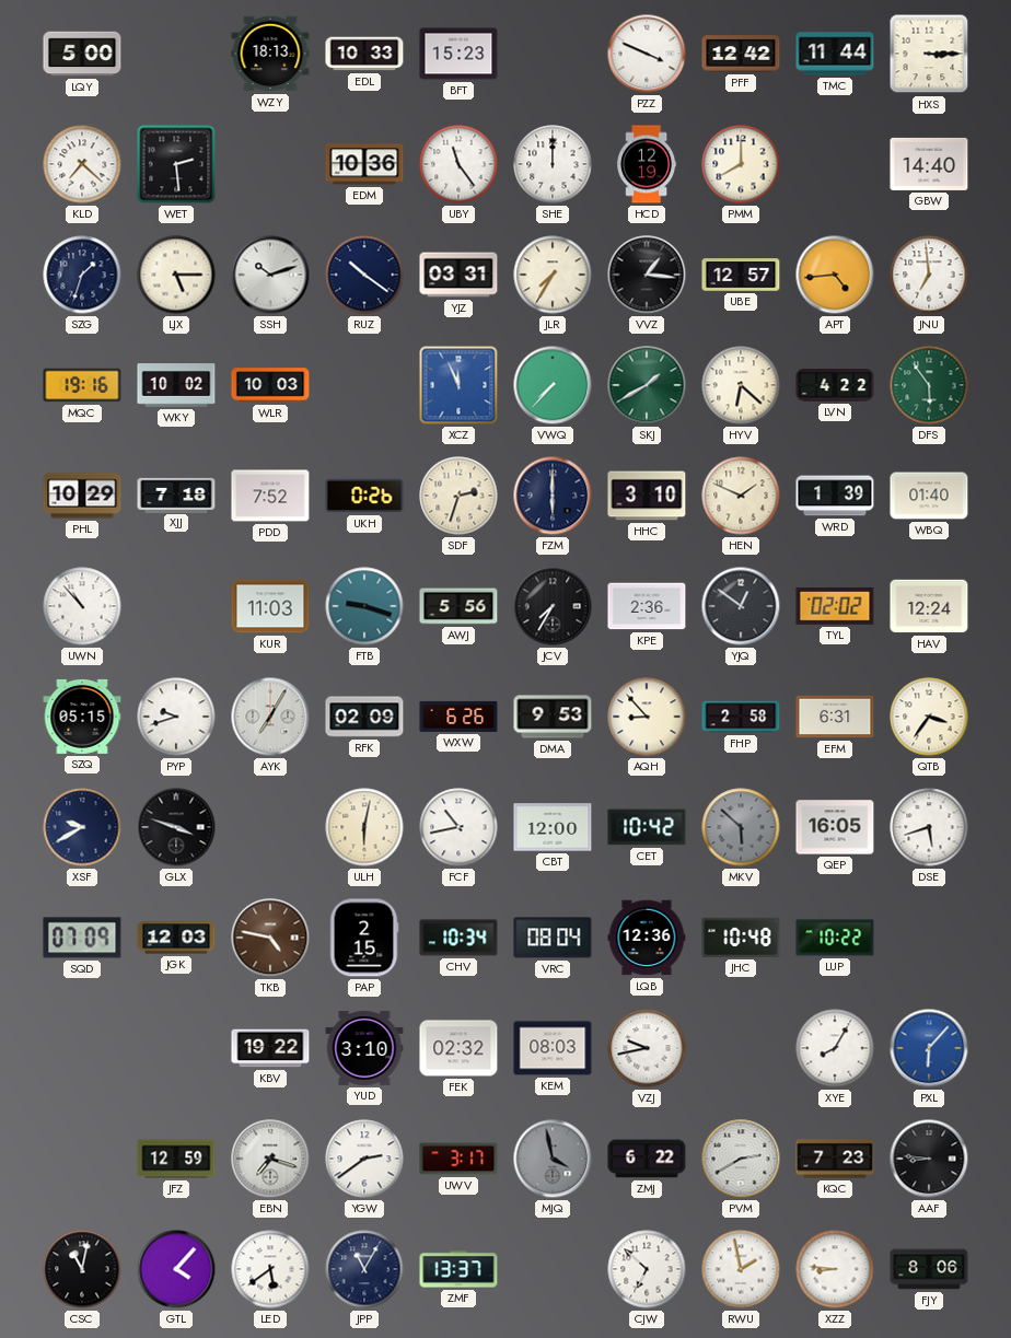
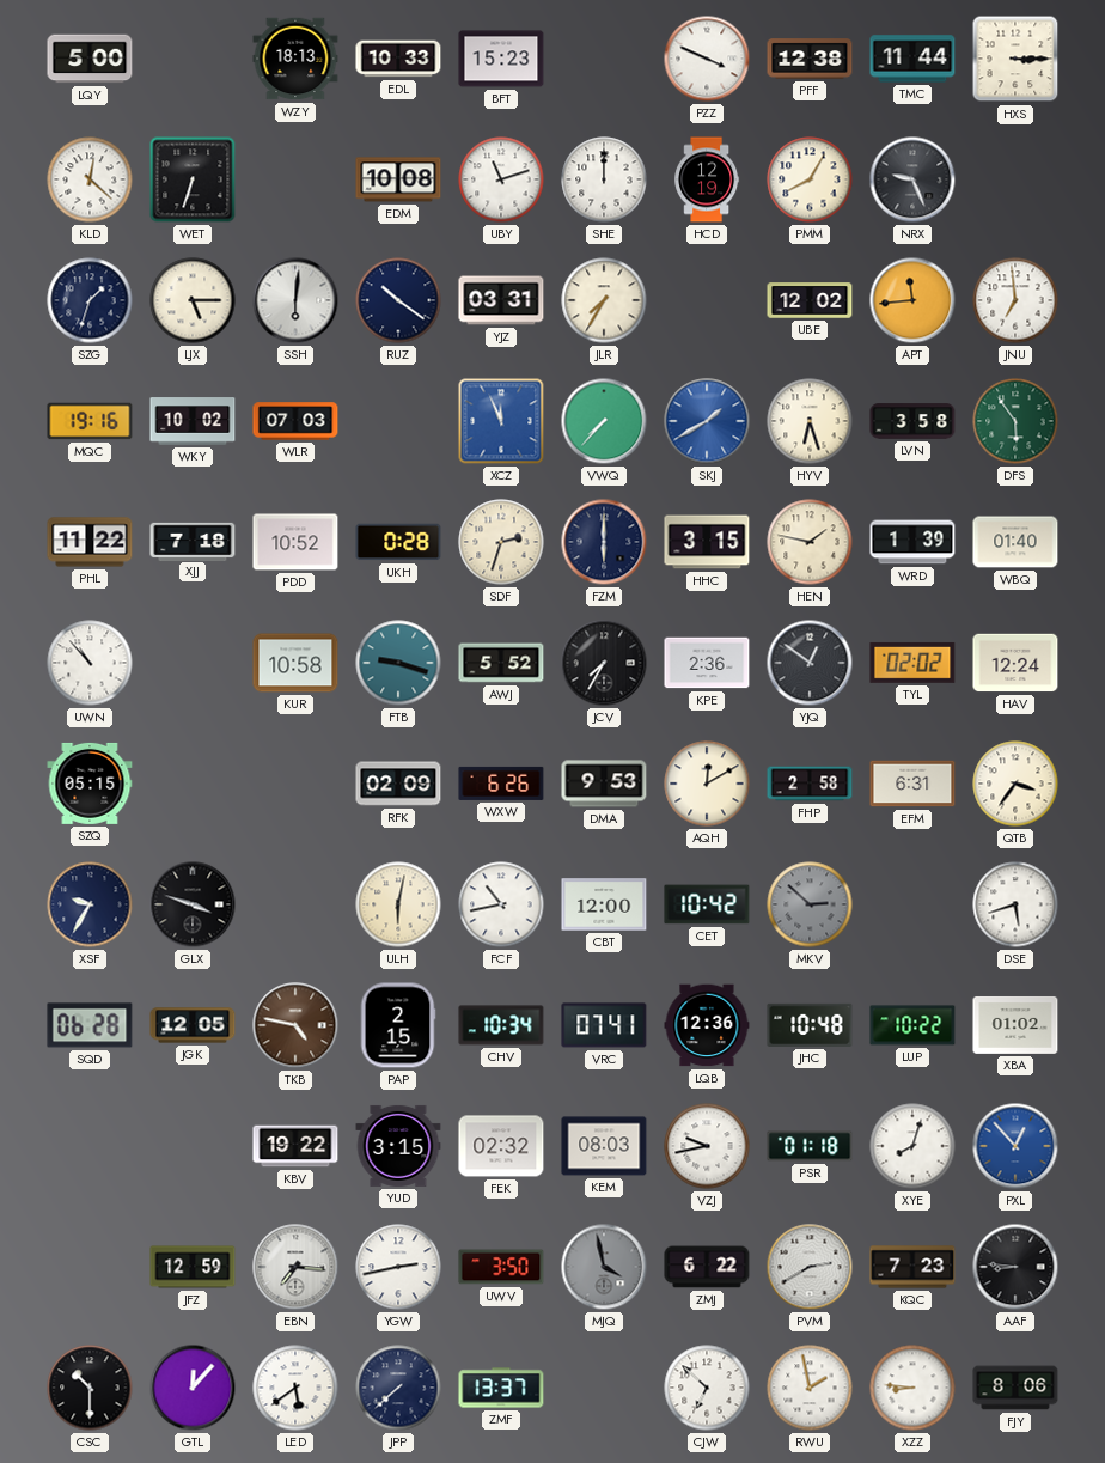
PFF: 12:42 -> 12:38 (810, 59)
KLD: 7:22 -> 12:22 (90, 179)
WET: 2:29 -> 6:33 (193, 179)
EDM: 10:36 -> 10:08 (398, 179)
UBY: 11:24 -> 11:12 (501, 179)
PMM: 8:00 -> 8:05 (810, 179)
NRX: none -> 9:26 (912, 179)
GBW: 14:40 -> none (929, 164)
SSH: 10:12 -> 6:01 (295, 300)
VVZ: 1:16 -> none (647, 275)
UBE: 12:57 -> 12:02 (810, 300)
APT: 4:44 -> 11:44 (912, 300)
WLR: 10:03 -> 07:03 (295, 421)
SKJ dial: green -> blue (707, 421)
HYV: 6:22 -> 6:27 (810, 421)
LVN: 4:22 -> 3:58 (912, 421)
PHL: 10:29 -> 11:22 (90, 542)
PDD: 7:52 -> 10:52 (295, 542)
UKH: 0:26 -> 0:28 (398, 542)
HHC: 3:10 -> 3:15 (707, 542)
HEN: 1:49 -> 1:47 (810, 542)
KUR: 11:03 -> 10:58 (295, 663)
AWJ: 5:56 -> 5:52 (501, 663)
PYP: 9:42 -> none (176, 717)
AYK: 7:05 -> none (270, 717)
AQH: 8:53 -> 12:10 (707, 784)
XSF: 9:40 -> 9:35 (90, 904)
MKV: 5:52 -> 2:52 (810, 904)
QEP: 16:05 -> none (835, 827)
SQD: 07:09 -> 06:28 (90, 1025)
JGK: 12:03 -> 12:05 (193, 1025)
VRC: 08:04 -> 07:41 (604, 1025)
XBA: none -> 01:02 (1015, 1025)
YUD: 3:10 -> 3:15 (398, 1146)
PSR: none -> 01:18 (810, 1146)
XYE: 8:05 -> 8:03 (912, 1146)
PXL: 6:07 -> 12:53 (1015, 1146)
EBN: 7:18 -> 7:16 (295, 1267)
YGW: 2:39 -> 2:43 (398, 1267)
UWV: 3:17 -> 3:50 (501, 1267)
CSC: 11:02 -> 10:30 (90, 1388)
GTL: 4:07 -> 12:07 (193, 1388)
JPP: 11:05 -> 7:38 (398, 1388)
